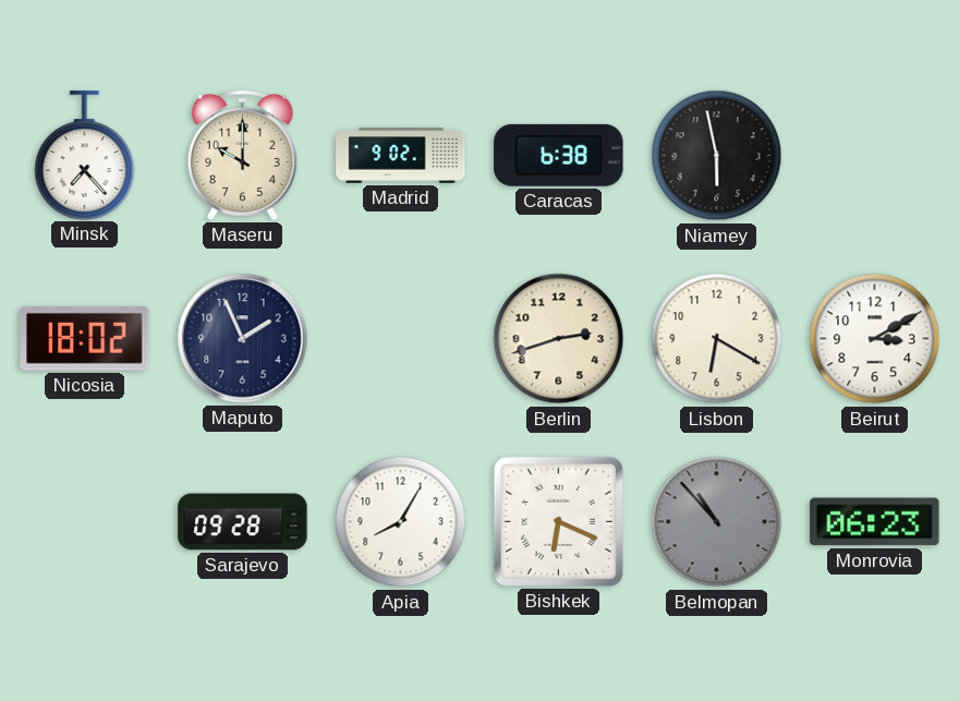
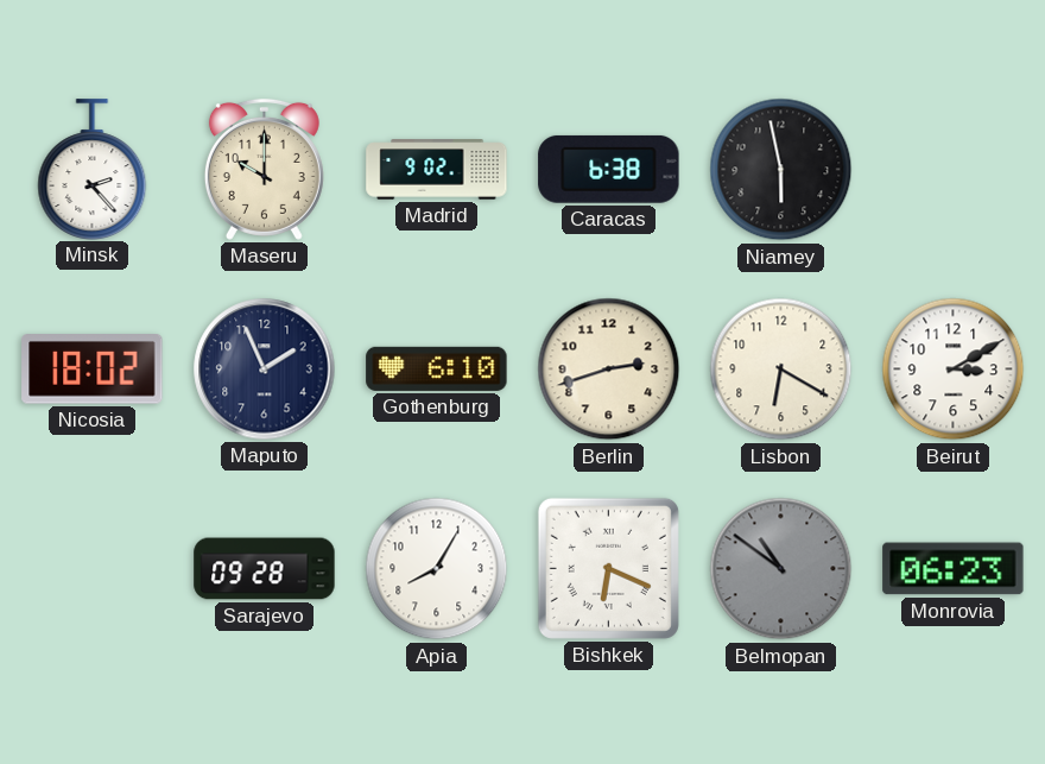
Minsk: 7:23 -> 2:23 (93, 169)
Gothenburg: none -> 6:10 (437, 368)
Belmopan: 10:53 -> 10:51 (781, 569)
